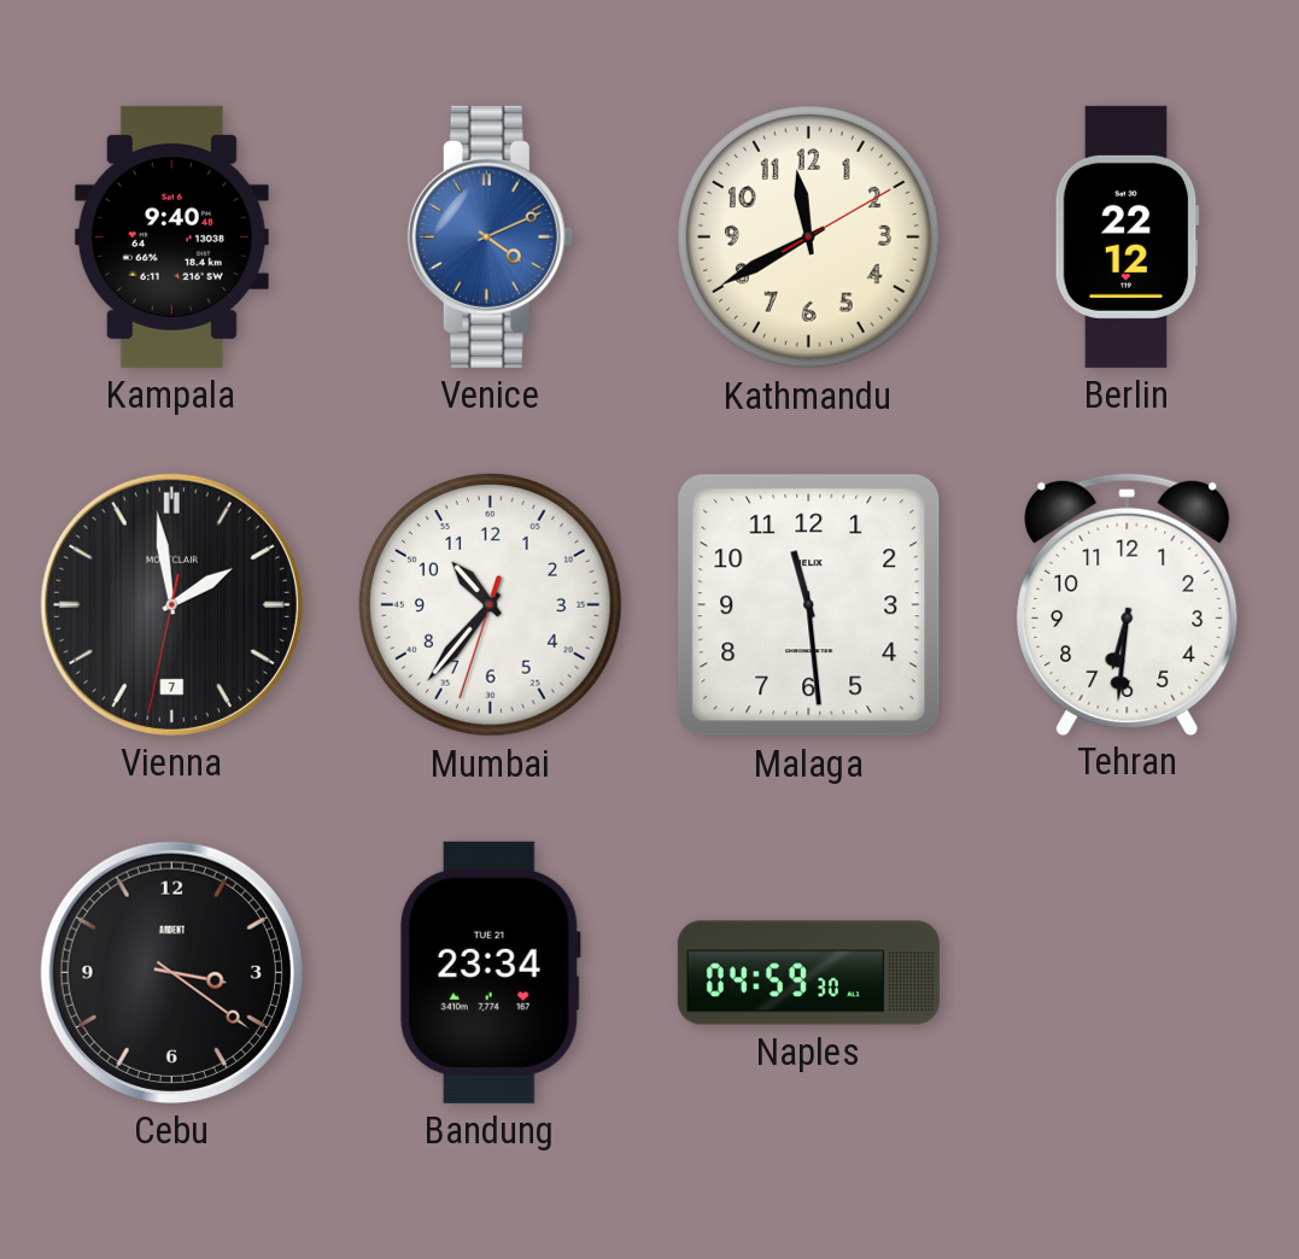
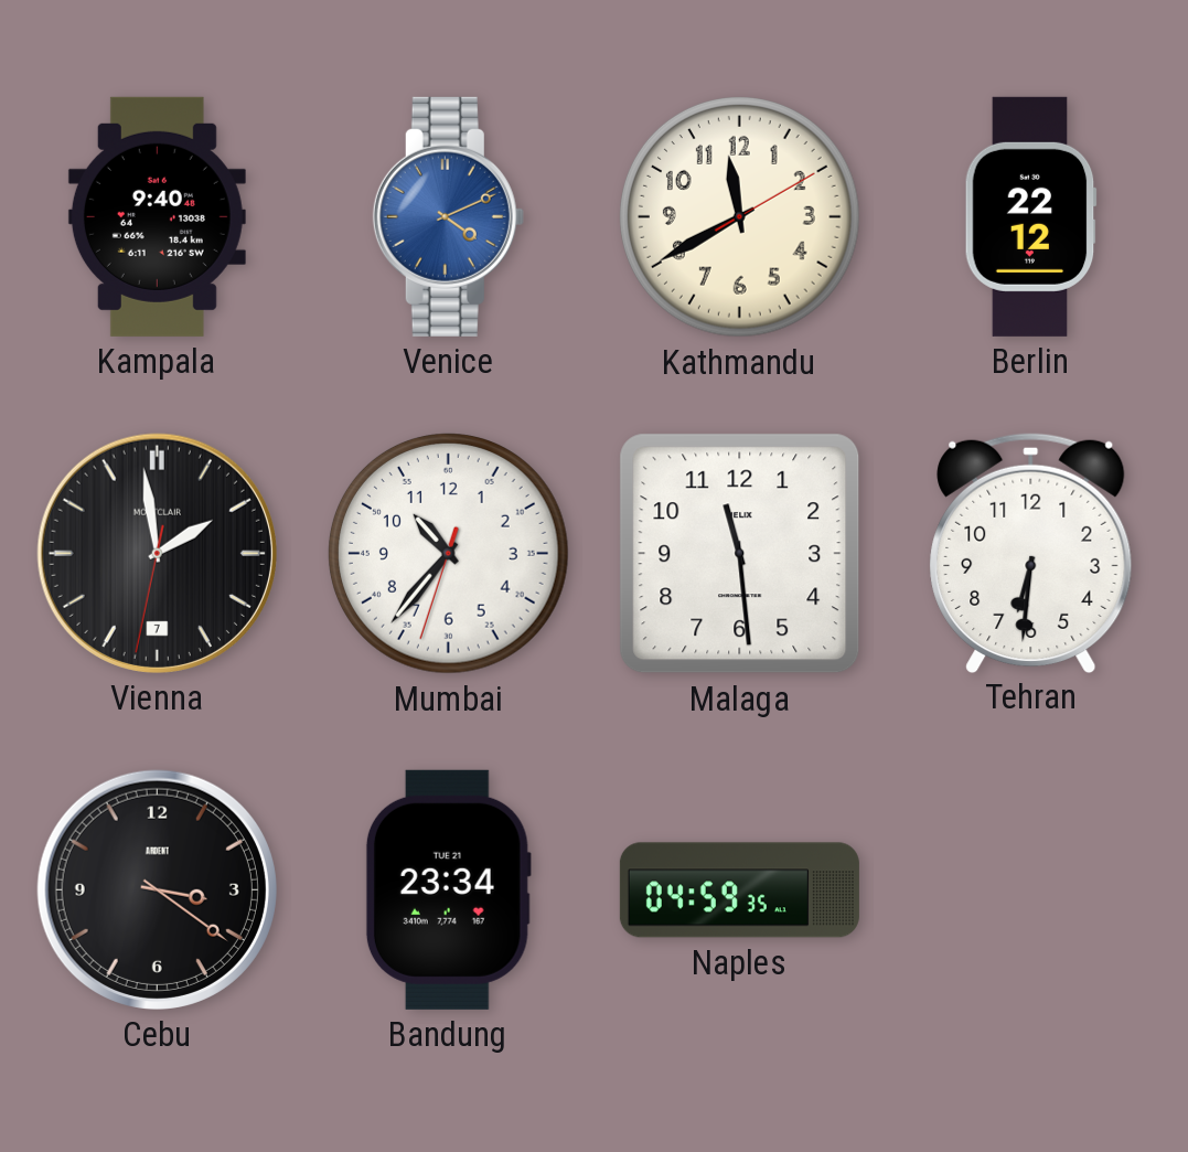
Naples: 04:59:30 -> 04:59:35 (739, 890)
